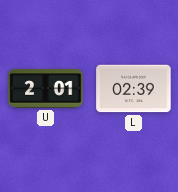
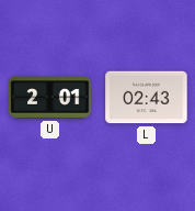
L: 02:39 -> 02:43 (147, 98)
